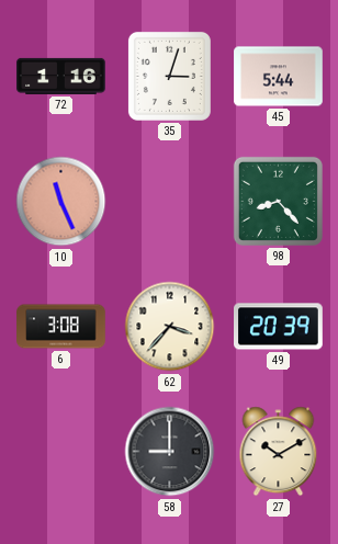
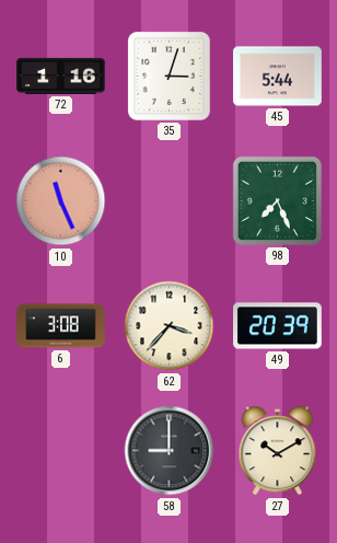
98: 8:23 -> 7:26 (277, 200)
